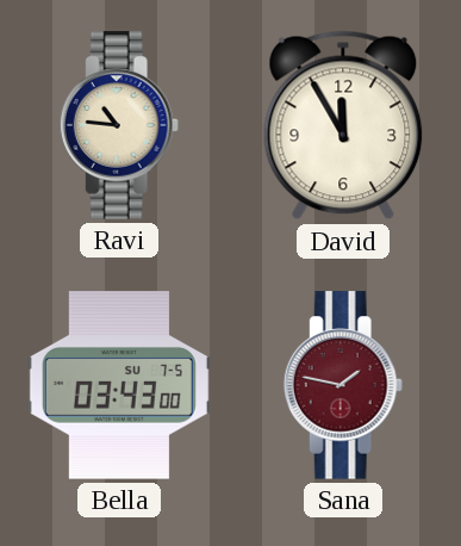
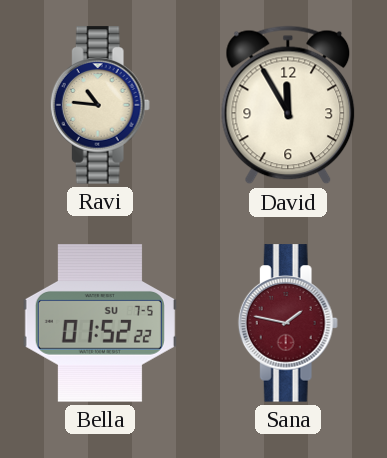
Bella: 03:43 -> 01:52 (100, 323)
